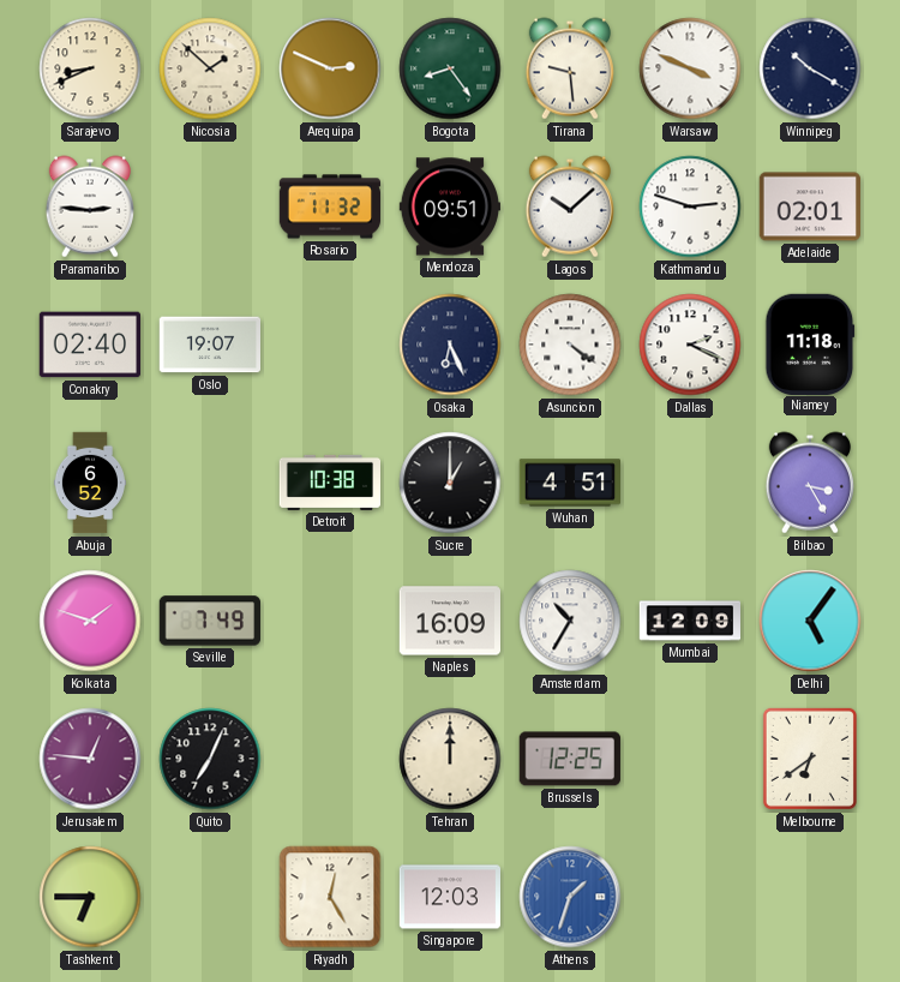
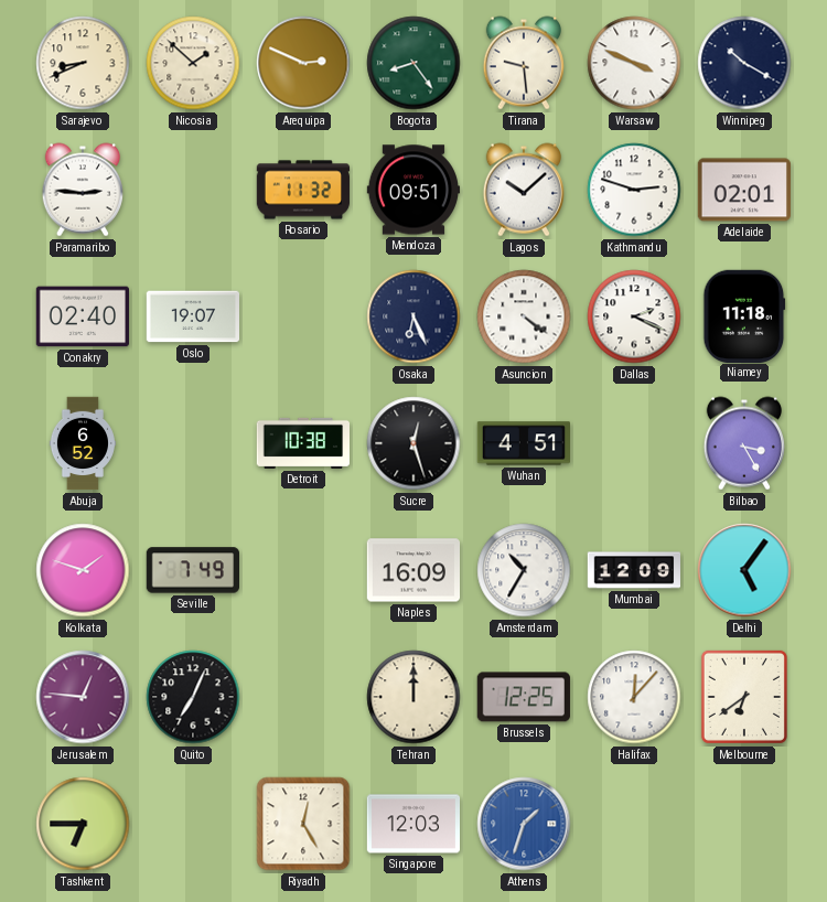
Sucre: 1:00 -> 12:27 (413, 443)
Halifax: none -> 12:07 (634, 697)
